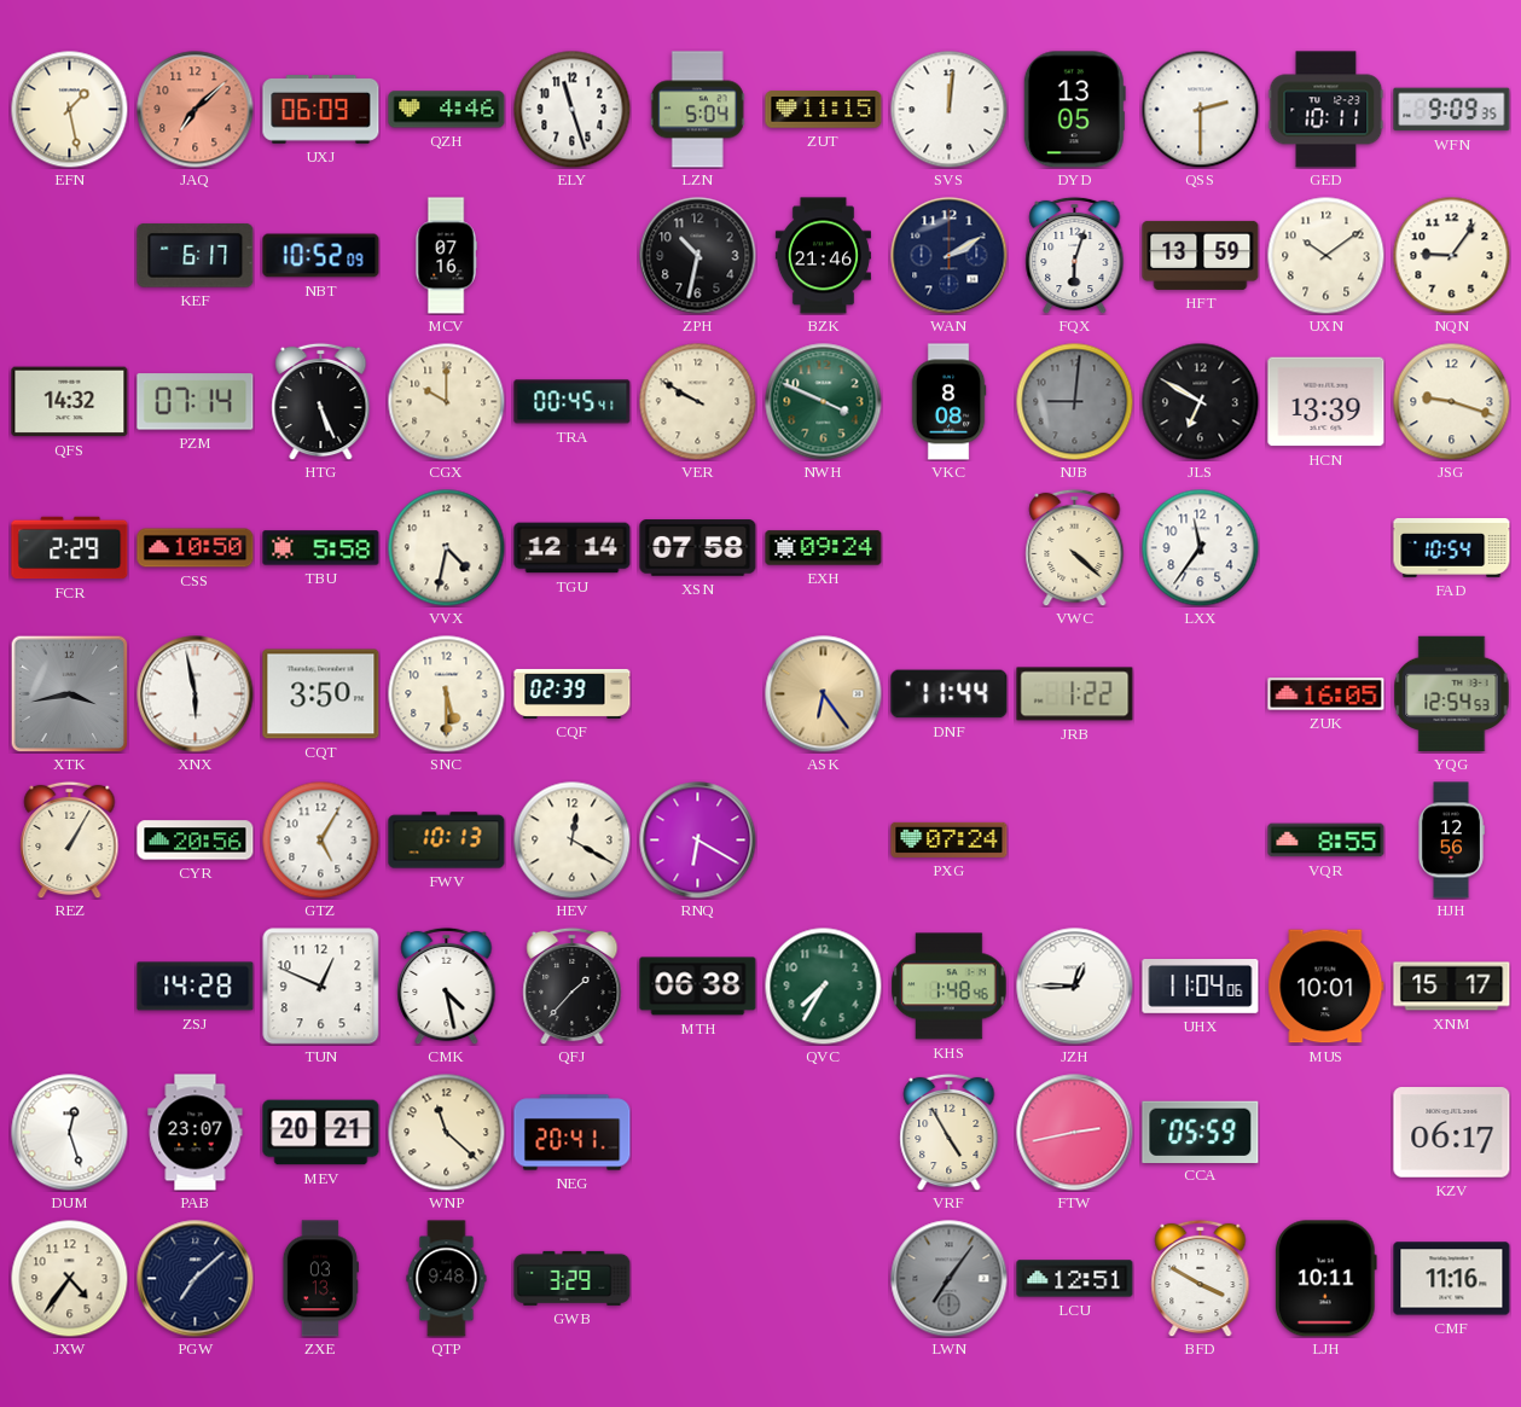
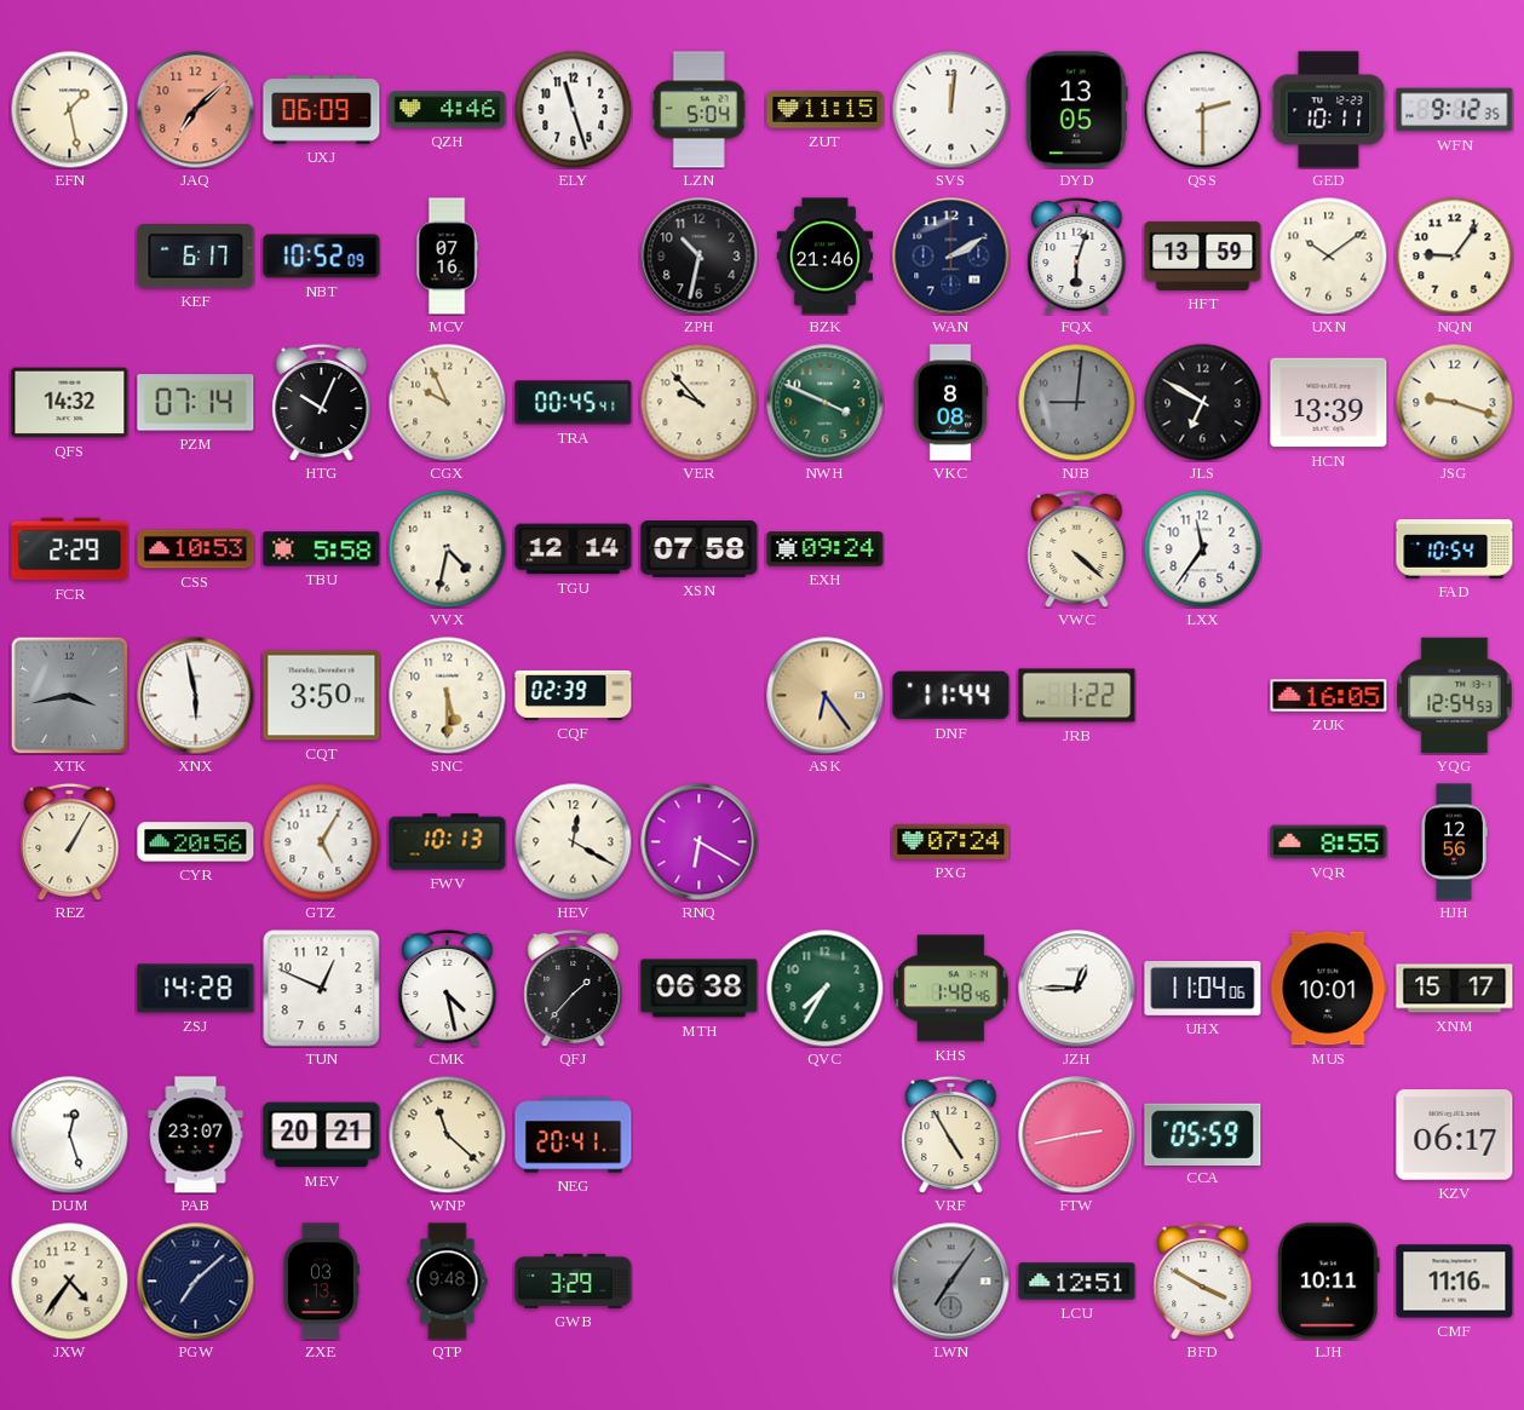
WFN: 9:09 -> 9:12 (1455, 110)
HTG: 5:26 -> 10:04 (322, 402)
CGX: 10:00 -> 9:56 (447, 402)
VER: 9:50 -> 9:53 (698, 402)
CSS: 10:50 -> 10:53 (196, 549)
